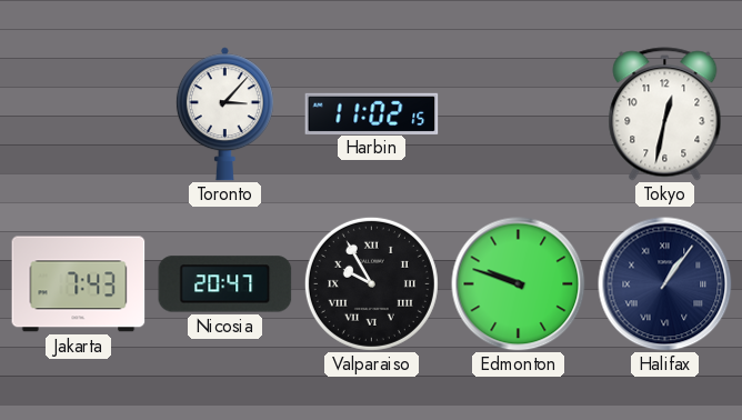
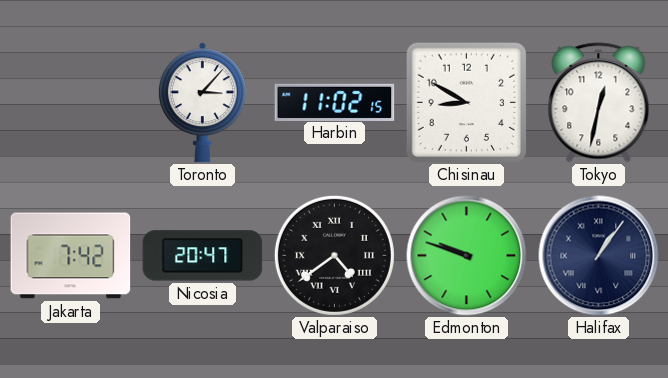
Chisinau: none -> 8:50 (466, 102)
Jakarta: 7:43 -> 7:42 (71, 256)
Valparaiso: 9:55 -> 4:39 (334, 255)
